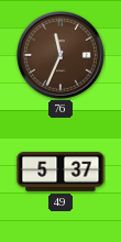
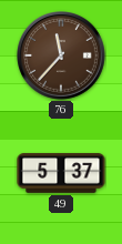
76: 11:34 -> 11:37 (62, 57)
